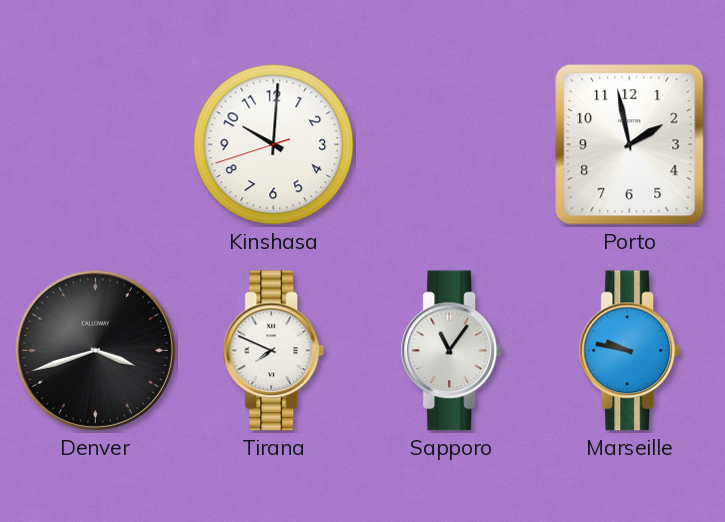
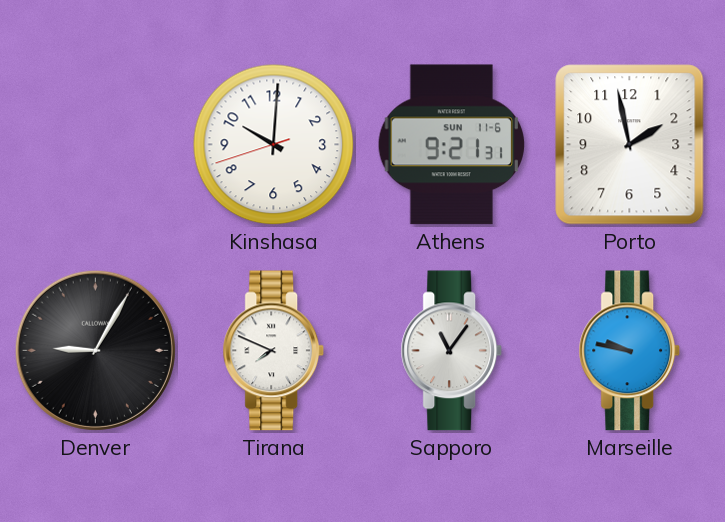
Athens: none -> 9:21 (452, 145)
Denver: 3:42 -> 9:05 (95, 350)
